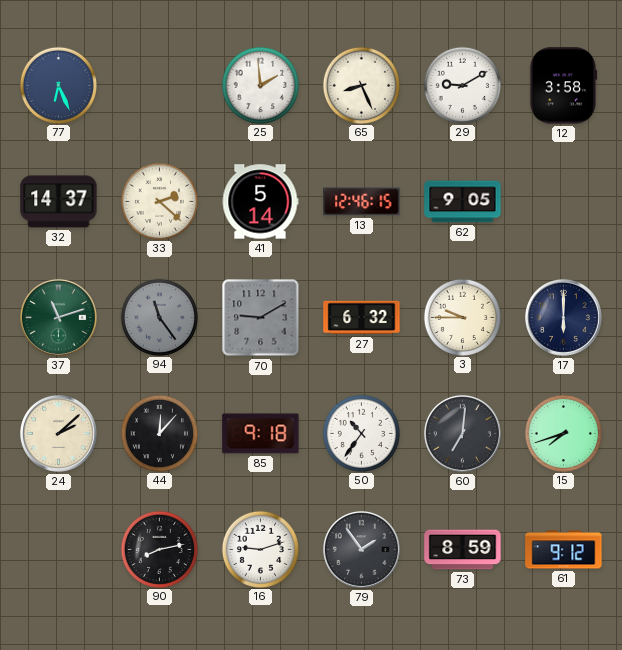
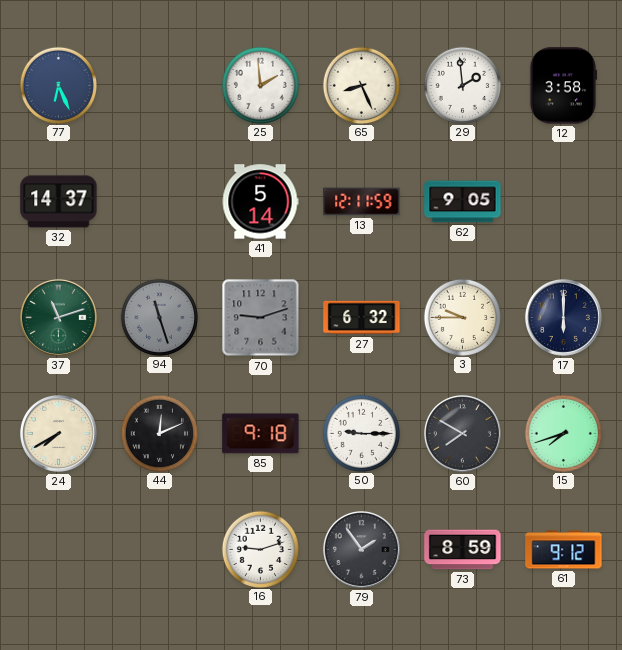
29: 9:10 -> 1:59 (462, 85)
33: 2:22 -> none (159, 201)
13: 12:46 -> 12:11 (362, 202)
94: 11:24 -> 11:27 (159, 317)
70: 9:10 -> 9:12 (261, 318)
24: 2:08 -> 7:40 (58, 433)
44: 12:07 -> 12:11 (159, 433)
50: 10:36 -> 9:15 (361, 433)
60: 7:01 -> 7:50 (462, 433)
90: 8:13 -> none (159, 549)
